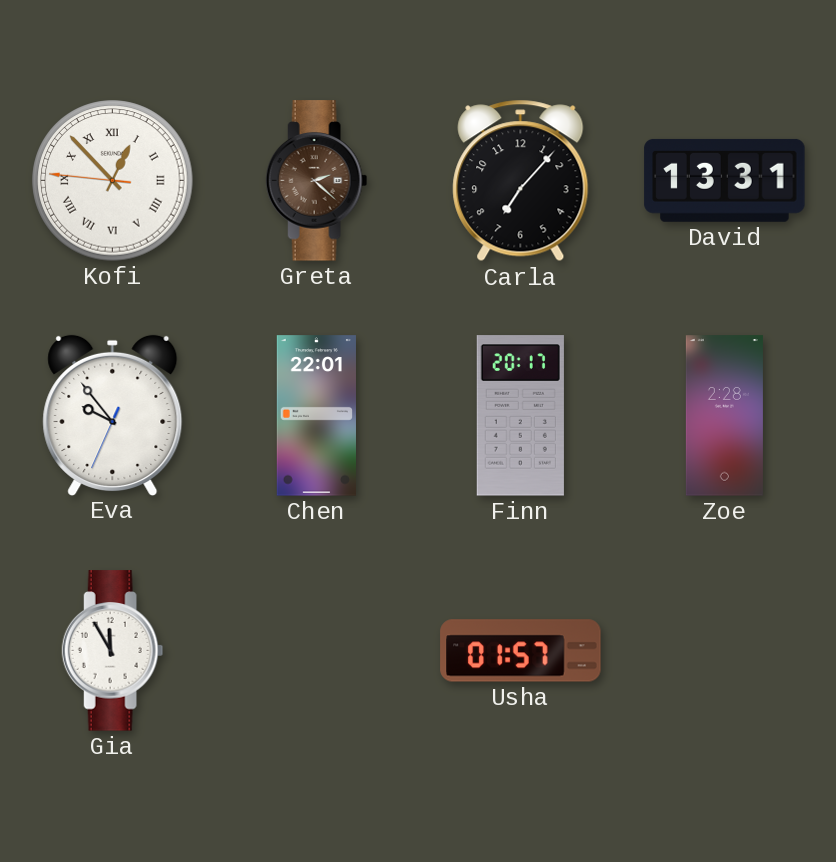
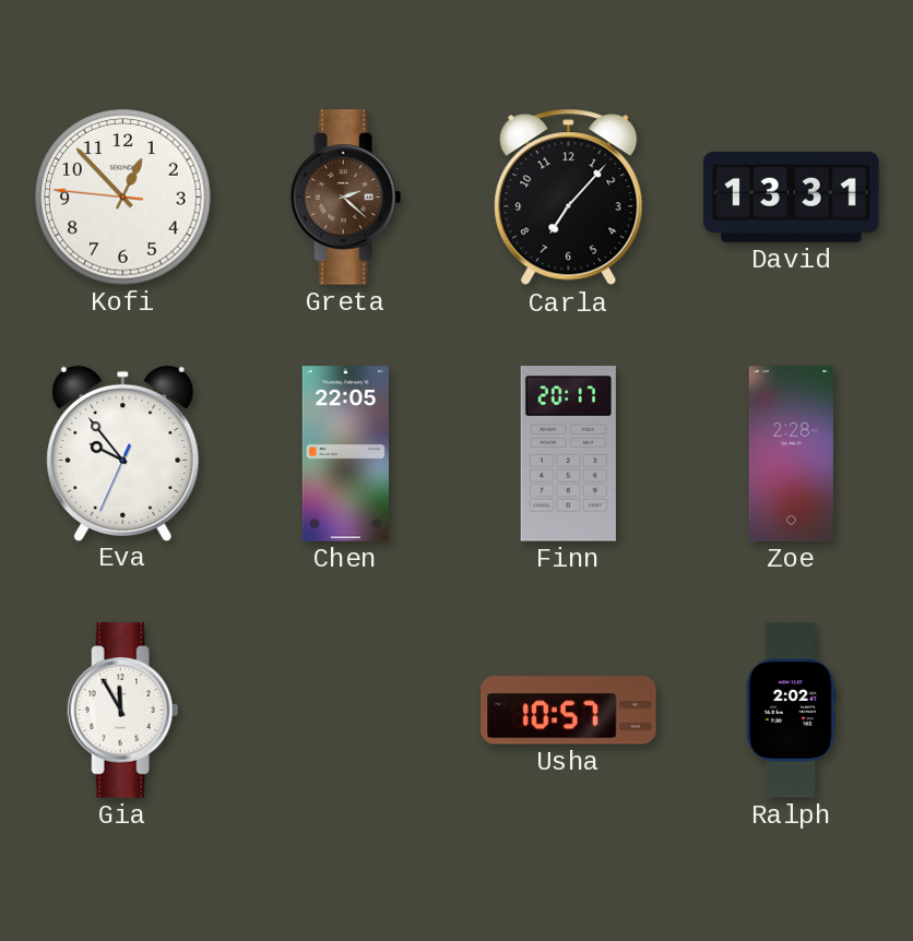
Kofi numerals: Roman -> Arabic (123, 198)
Chen: 22:01 -> 22:05 (345, 454)
Usha: 01:57 -> 10:57 (569, 711)
Ralph: none -> 2:02 (791, 711)
